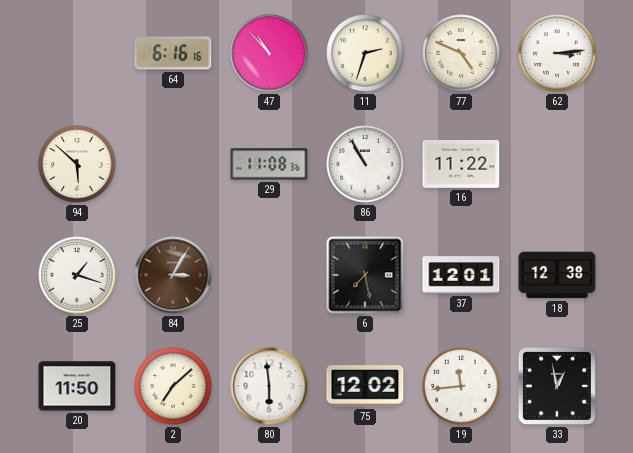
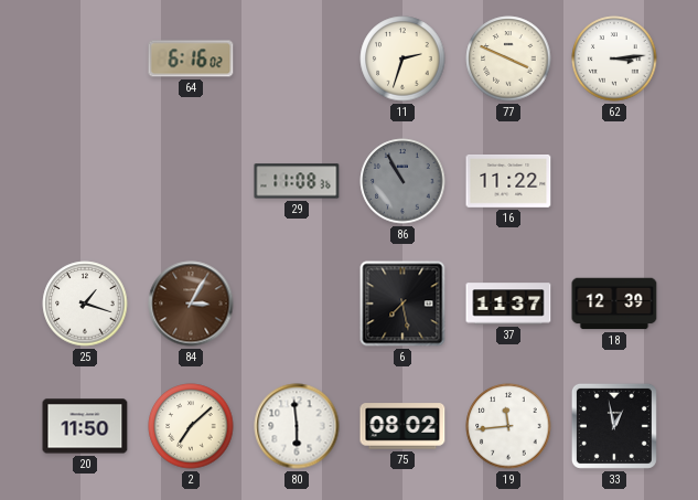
64: 6:16:16 -> 6:16:02 (191, 58)
47: 10:53 -> none (269, 53)
77: 4:49 -> 3:49 (508, 58)
94: 5:52 -> none (77, 164)
86 dial: white -> grey (402, 181)
37: 12:01 -> 11:37 (508, 304)
18: 12:38 -> 12:39 (614, 304)
75: 12:02 -> 08:02 (402, 426)
